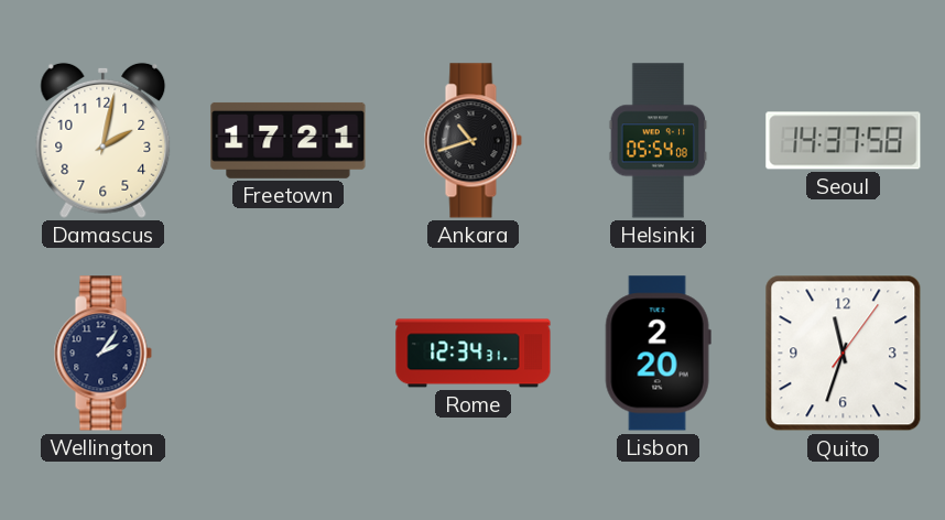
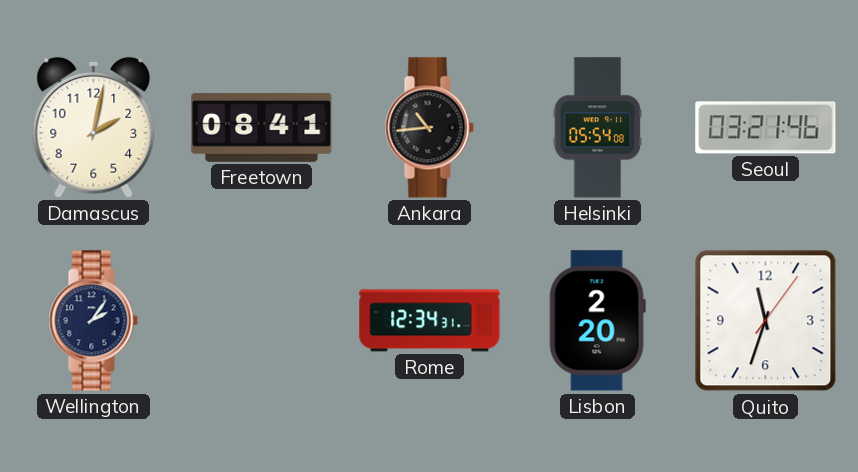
Freetown: 17:21 -> 08:41 (262, 127)
Ankara: 10:42 -> 10:44 (429, 128)
Seoul: 14:37 -> 03:21 (766, 128)
